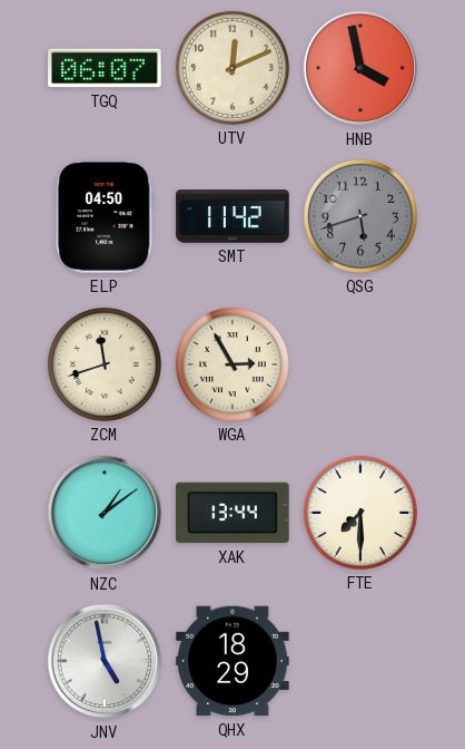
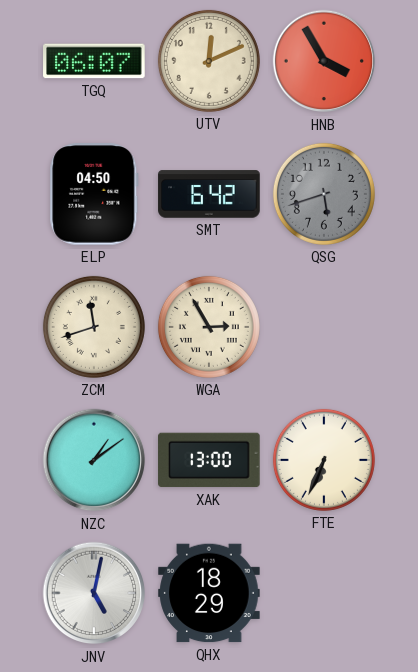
HNB: 3:58 -> 3:55 (324, 61)
SMT: 11:42 -> 6:42 (209, 194)
XAK: 13:44 -> 13:00 (209, 460)
FTE: 7:30 -> 6:34 (324, 460)
JNV: 4:58 -> 5:02 (94, 593)
